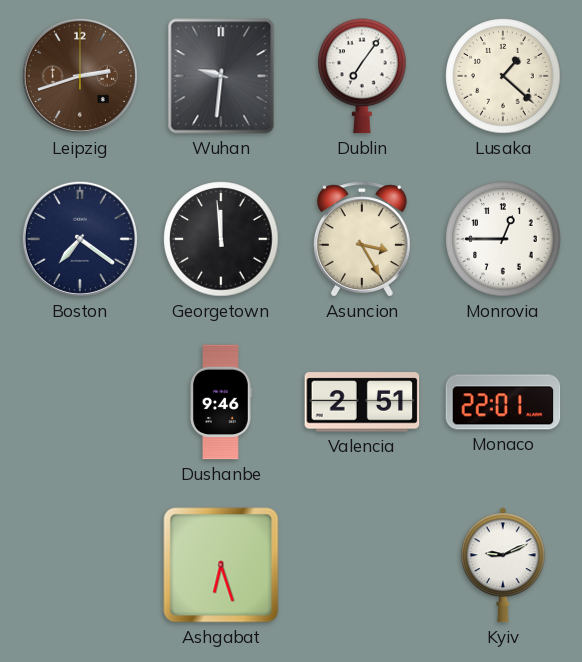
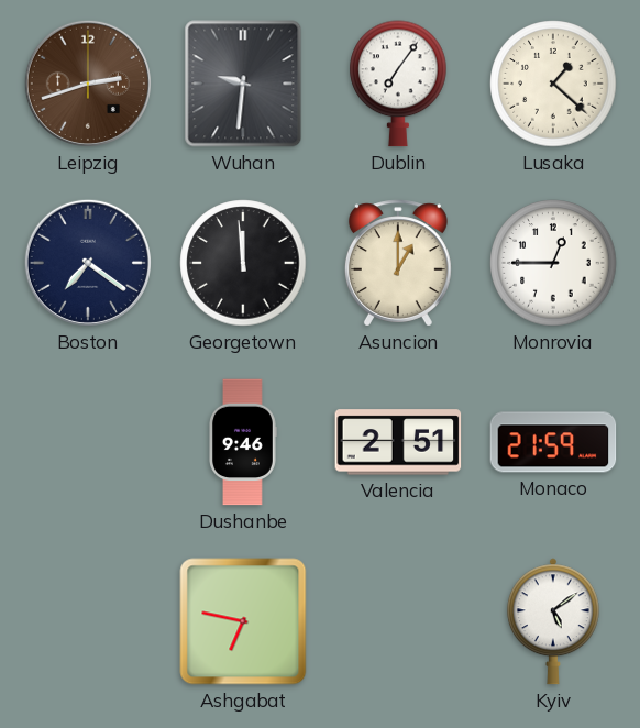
Asuncion: 3:25 -> 1:00 (398, 263)
Monaco: 22:01 -> 21:59 (553, 442)
Ashgabat: 6:27 -> 6:47 (243, 621)
Kyiv: 9:11 -> 5:09 (553, 621)
